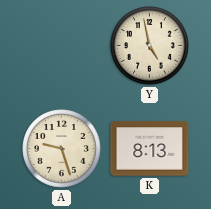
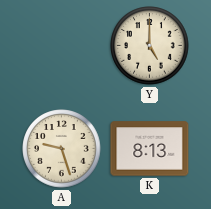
Y: 4:58 -> 5:00 (150, 46)
